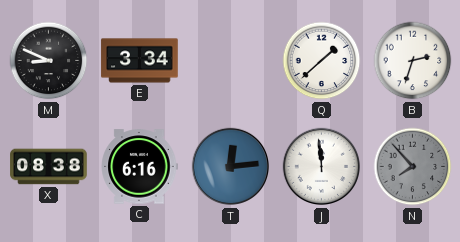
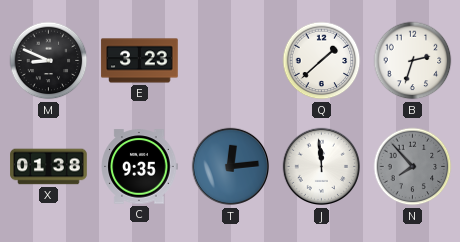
E: 3:34 -> 3:23 (140, 61)
X: 08:38 -> 01:38 (49, 167)
C: 6:16 -> 9:35 (139, 167)
